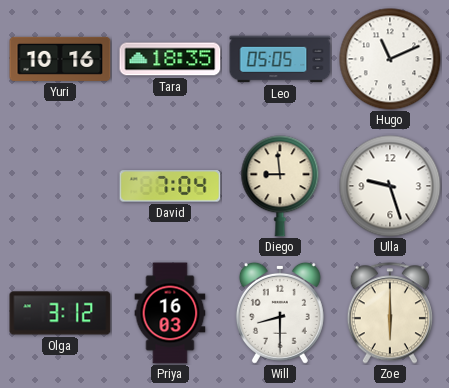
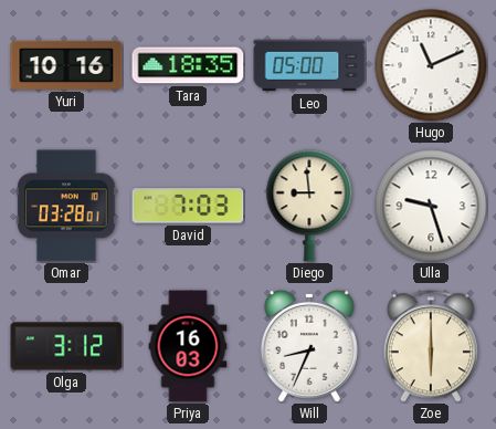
Leo: 05:05 -> 05:00 (309, 65)
Omar: none -> 03:28 (66, 206)
David: 7:04 -> 7:03 (188, 206)
Will: 8:30 -> 8:34 (309, 346)
